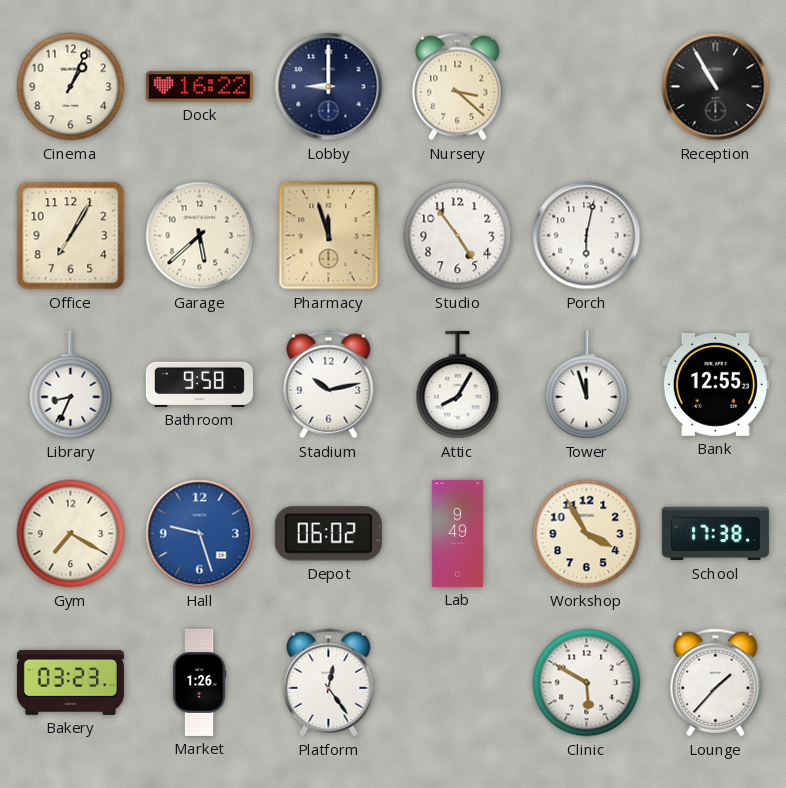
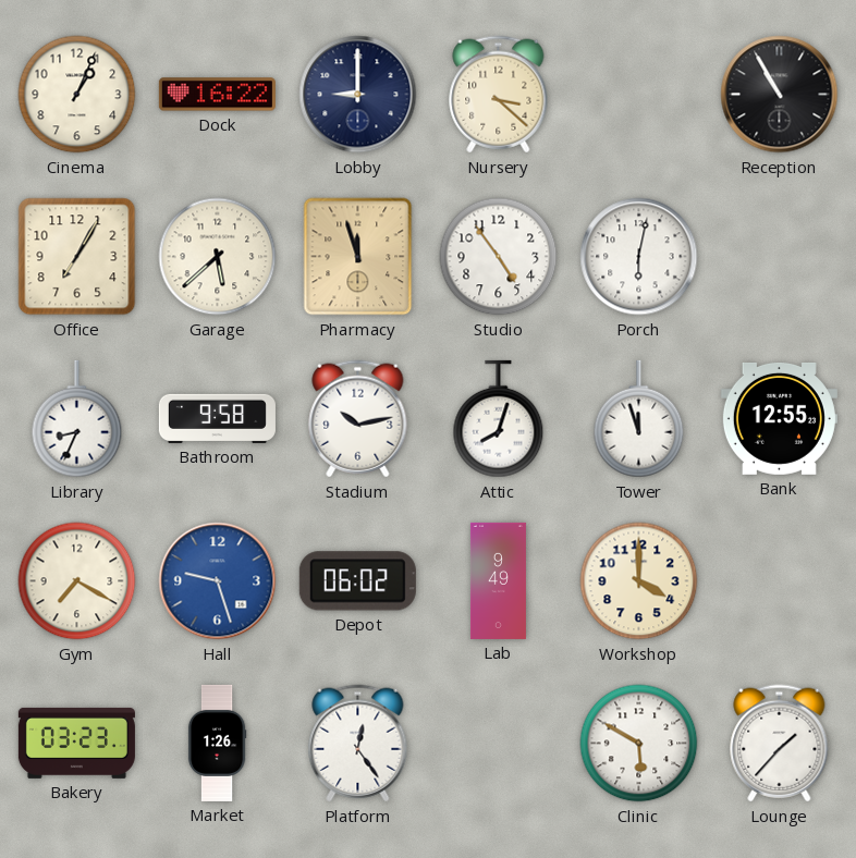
Attic: 8:05 -> 8:03 (499, 419)
Workshop: 3:55 -> 4:00 (639, 581)
School: 17:38 -> none (715, 534)
